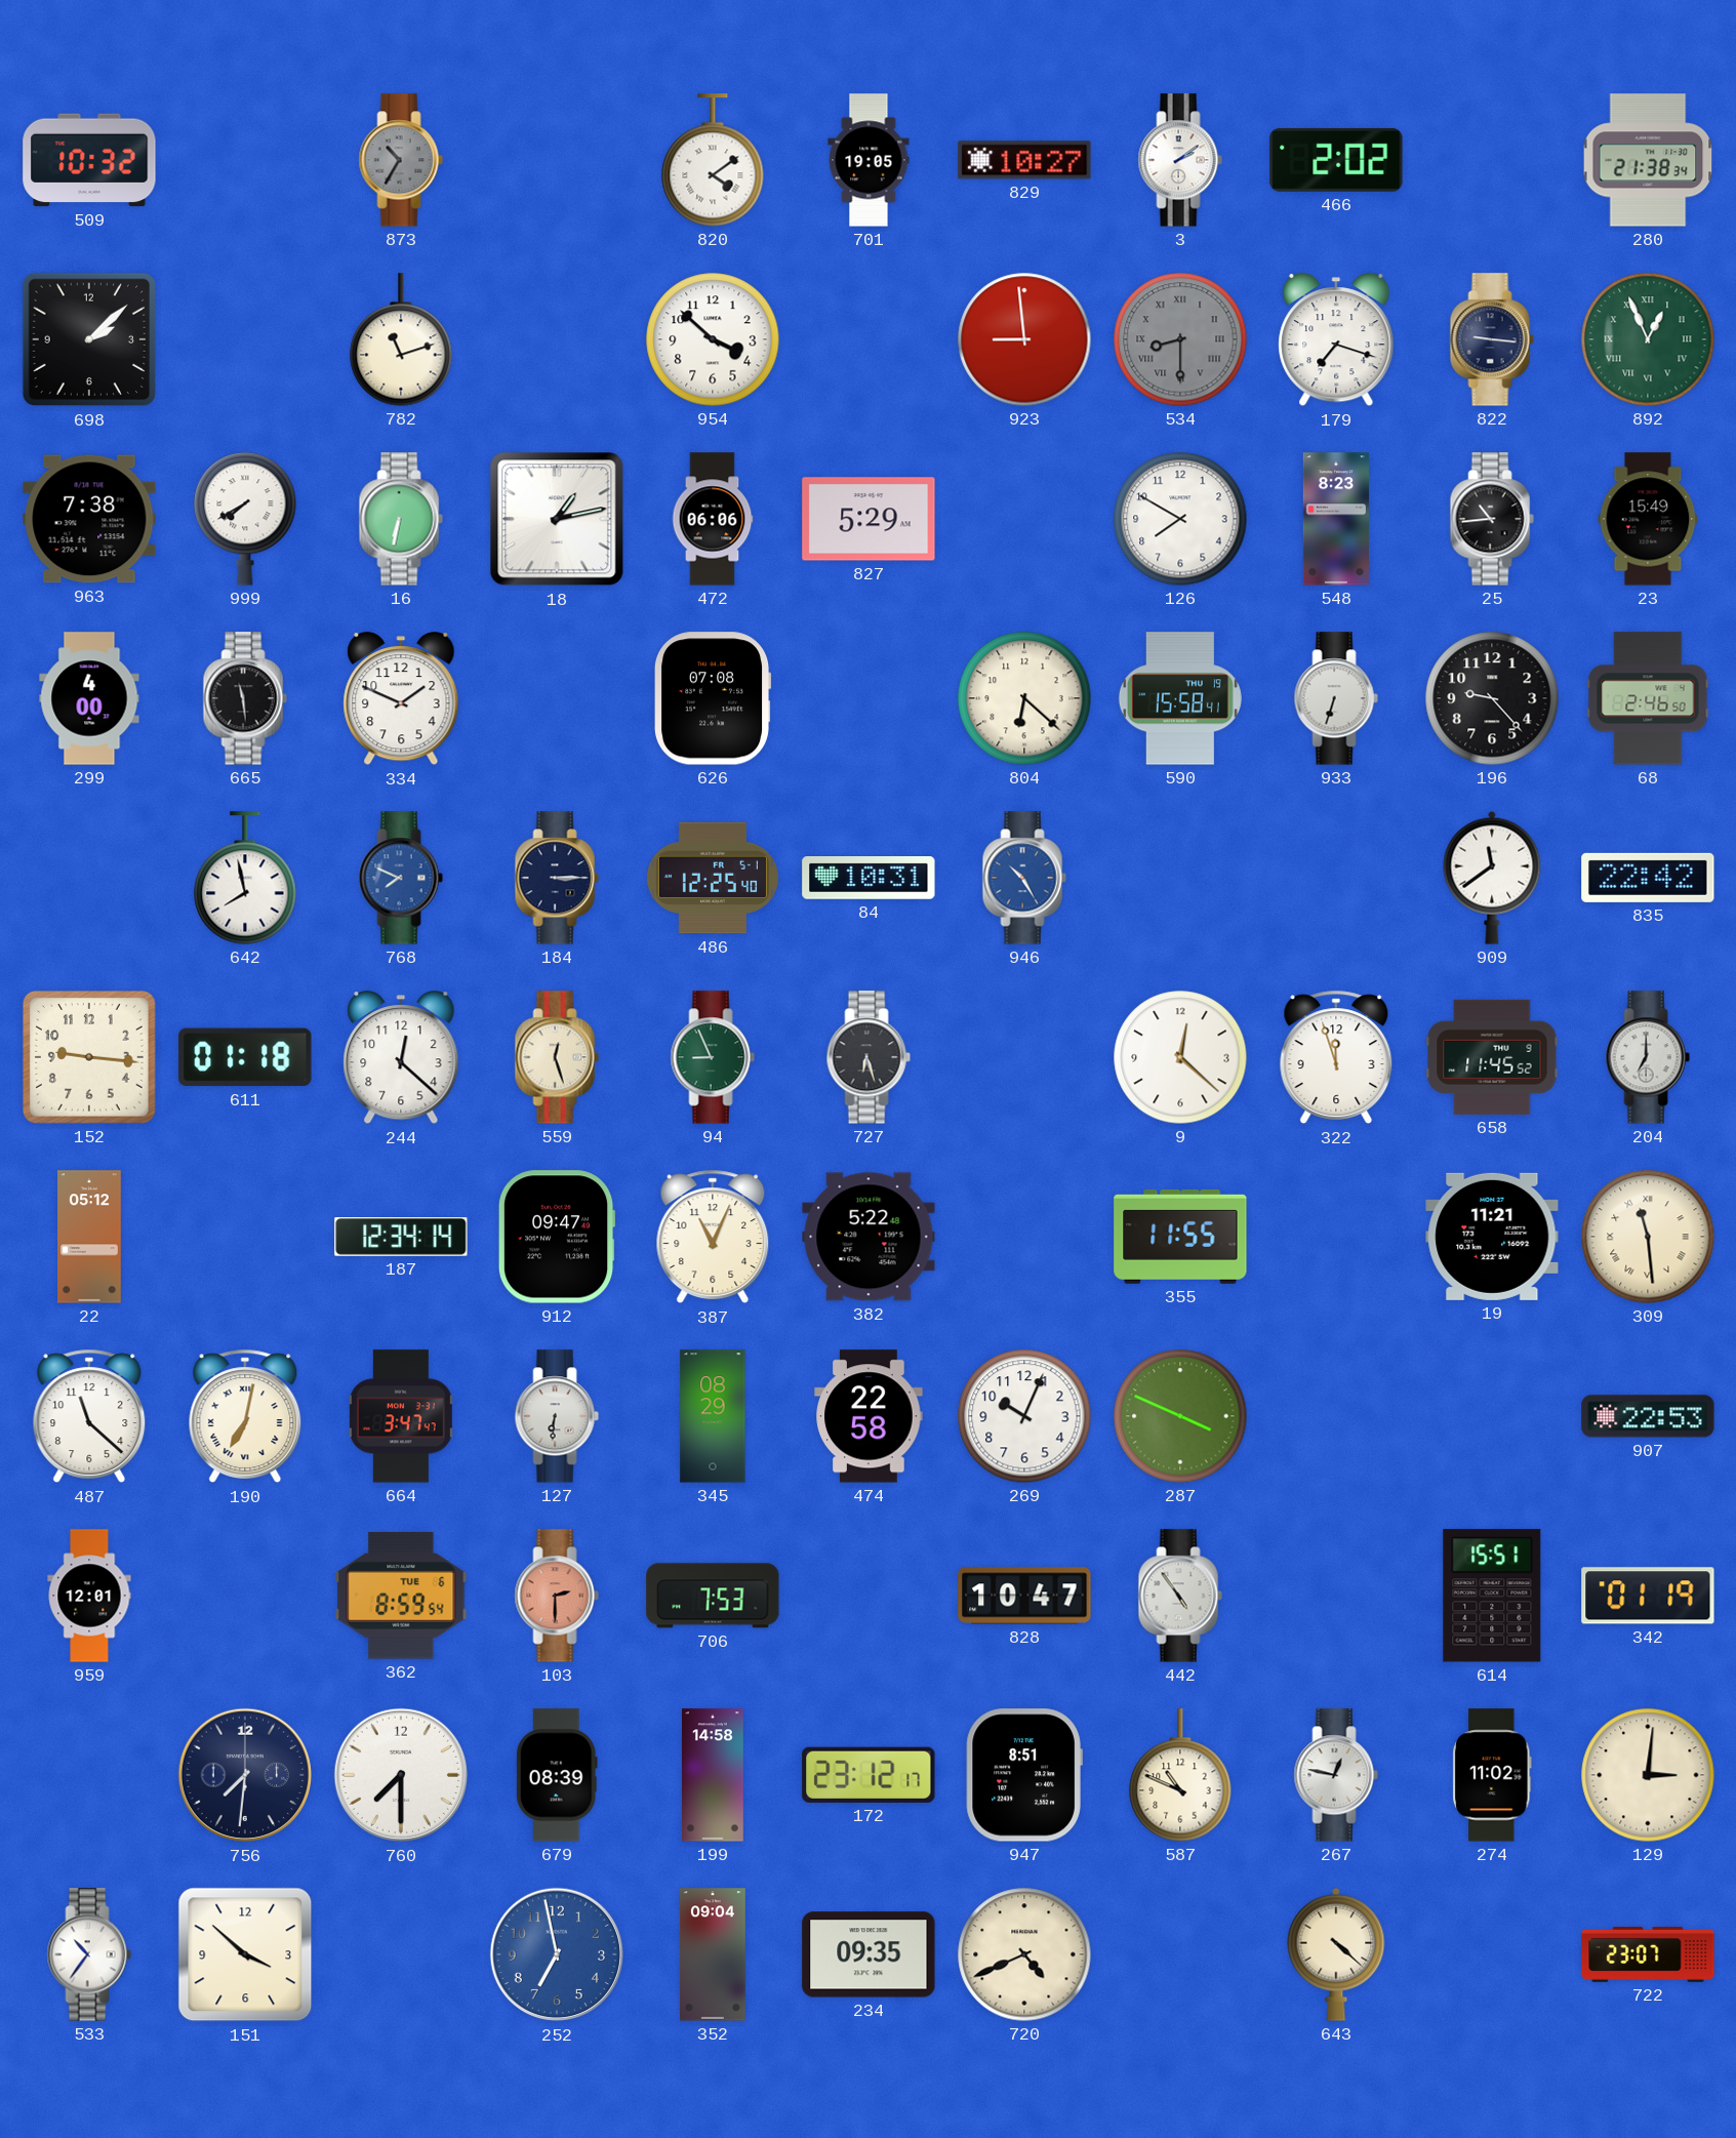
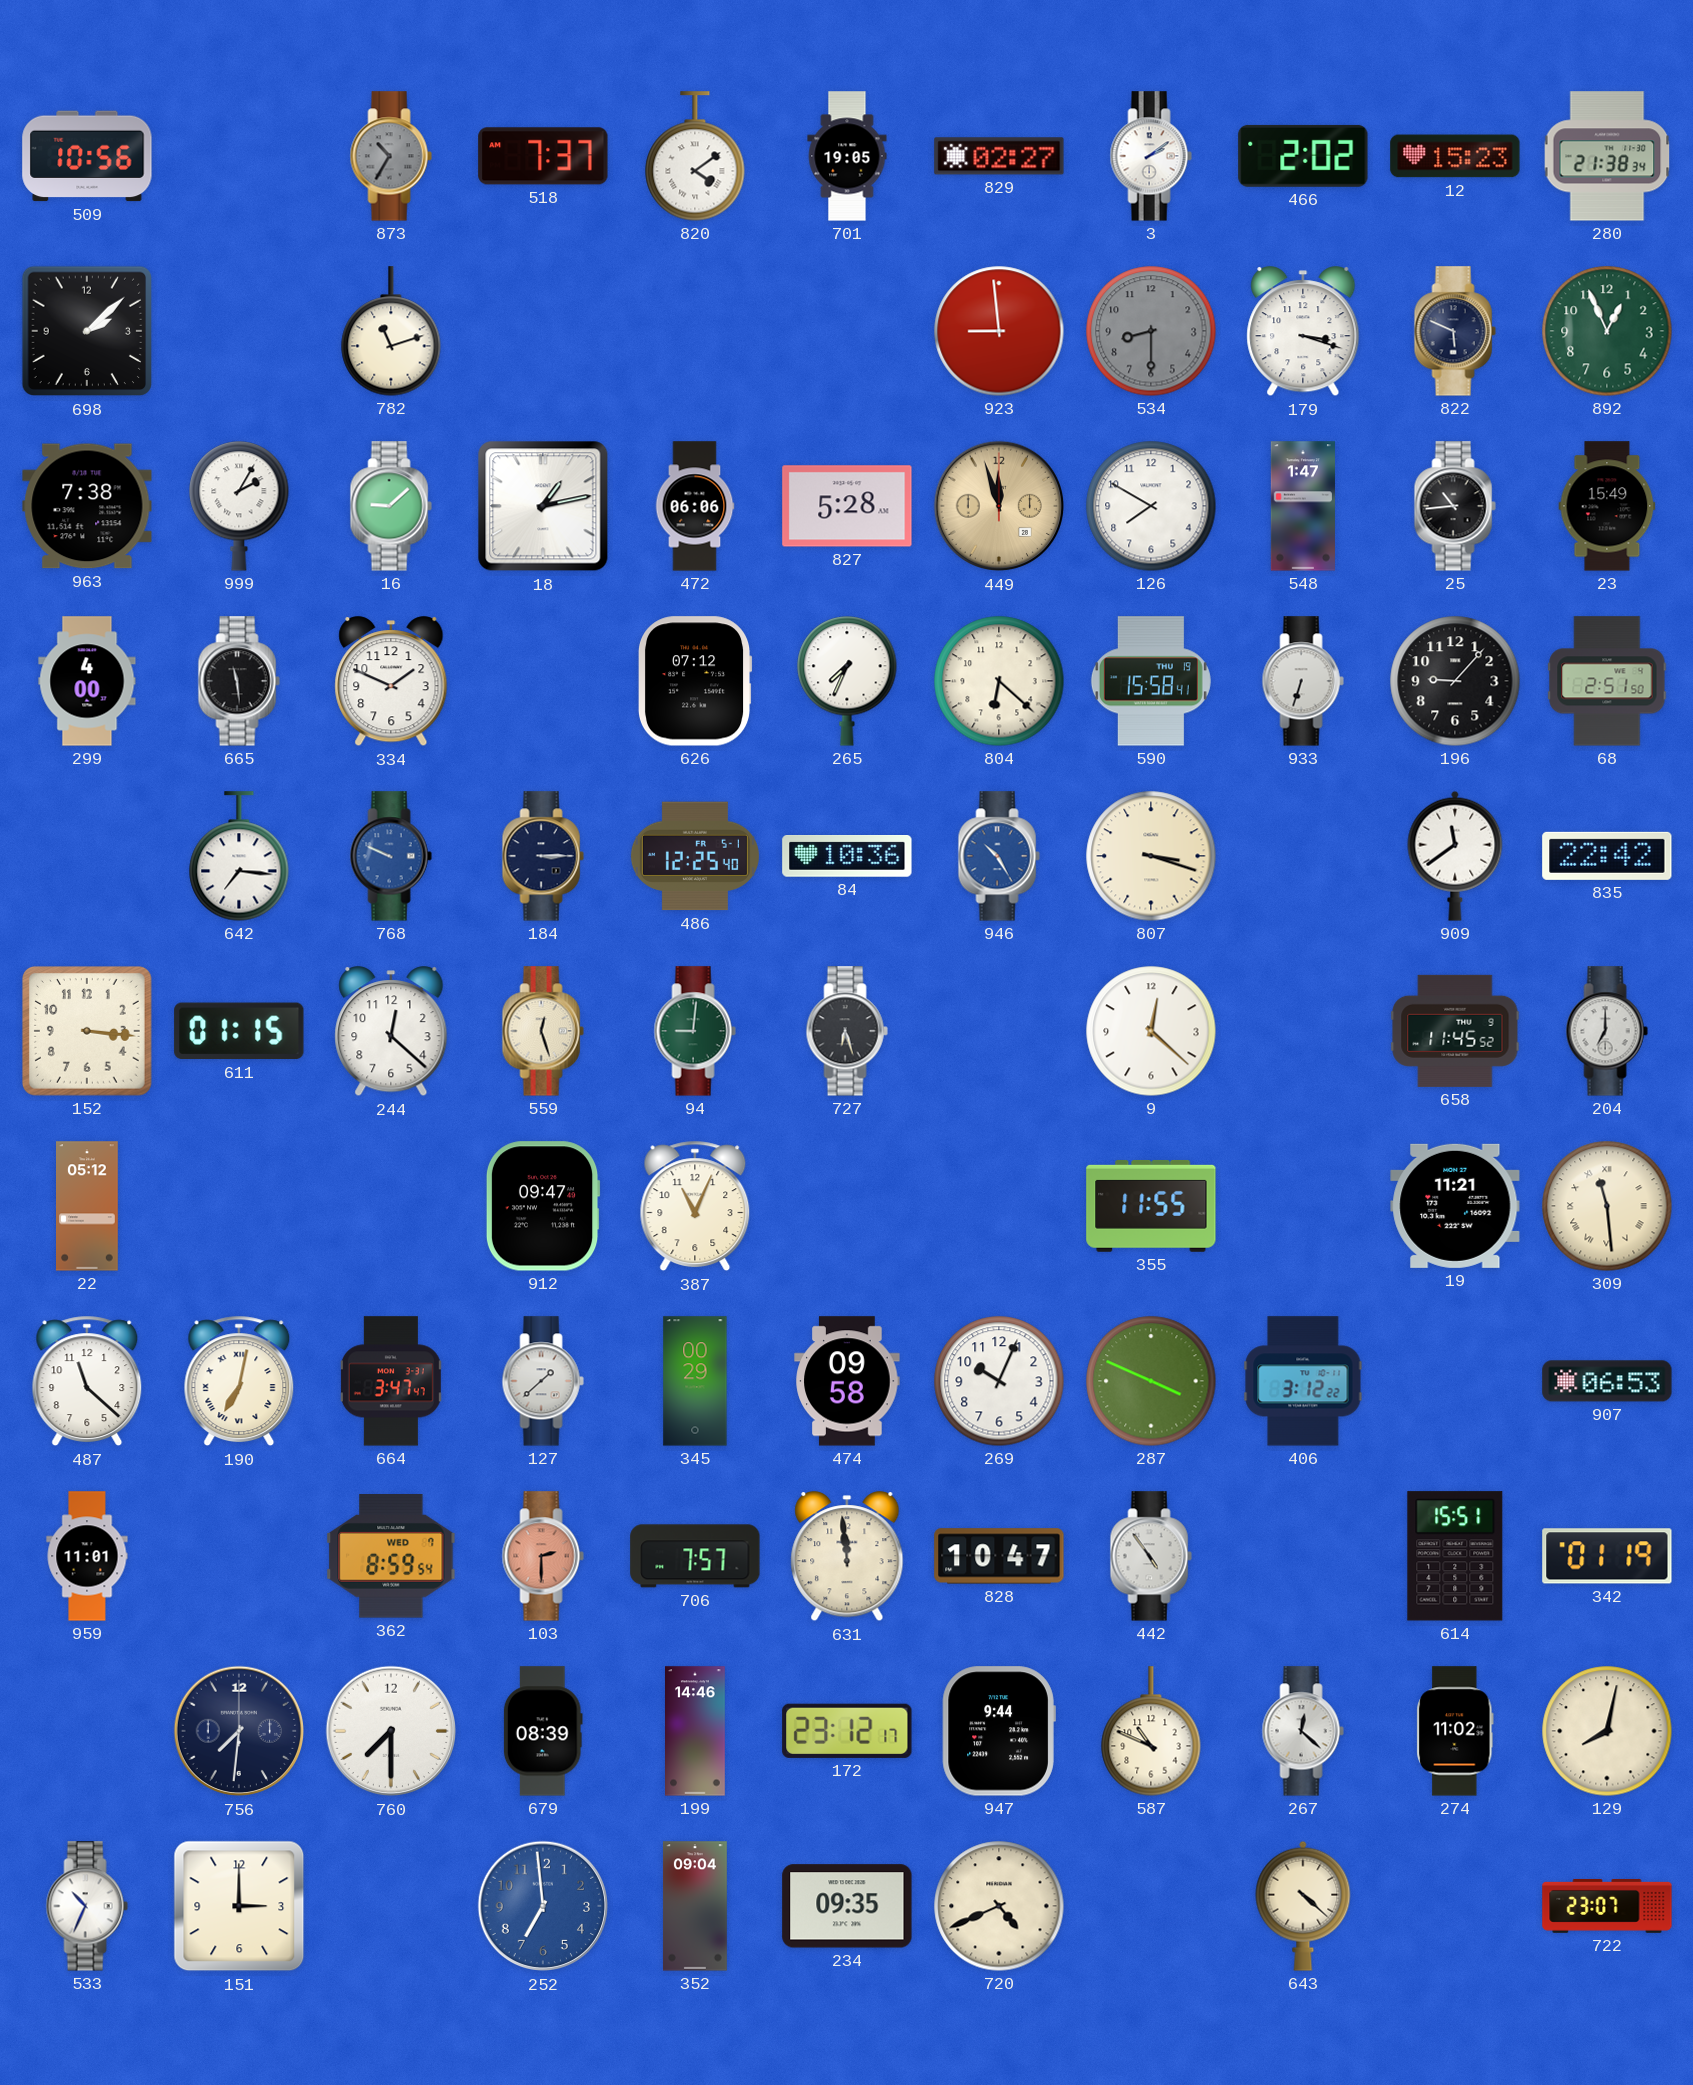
509: 10:32 -> 10:56 (87, 156)
518: none -> 7:37 (543, 156)
829: 10:27 -> 02:27 (999, 156)
12: none -> 15:23 (1455, 156)
954: 3:52 -> none (713, 339)
534 numerals: Roman -> Arabic (1151, 331)
179: 7:18 -> 3:18 (1303, 332)
822: 9:16 -> 5:49 (1455, 331)
892 numerals: Roman -> Arabic (1607, 331)
999: 7:40 -> 2:05 (239, 506)
16: 6:32 -> 9:08 (391, 506)
827: 5:29 -> 5:28 (847, 506)
449: none -> 11:57 (999, 506)
548: 8:23 -> 1:47 (1303, 506)
626: 07:08 -> 07:12 (695, 681)
265: none -> 7:34 (847, 681)
196: 9:23 -> 9:07 (1455, 681)
68: 2:46 -> 2:51 (1607, 681)
642: 7:58 -> 7:16 (239, 856)
768: 7:49 -> 9:49 (391, 856)
84: 10:31 -> 10:36 (847, 857)
807: none -> 3:18 (1151, 856)
152: 9:16 -> 3:16 (88, 1032)
611: 01:18 -> 01:15 (239, 1031)
94: 8:56 -> 9:01 (695, 1031)
322: 11:57 -> none (1336, 1057)
187: 12:34 -> none (401, 1238)
382: 5:22 -> none (869, 1237)
127: 6:31 -> 1:38 (543, 1381)
345: 08:29 -> 00:29 (695, 1381)
474: 22:58 -> 09:58 (847, 1381)
406: none -> 3:12 (1303, 1381)
907: 22:53 -> 06:53 (1607, 1381)
959: 12:01 -> 11:01 (87, 1556)
362 date: TUE 6 -> WED 7 (391, 1556)
706: 7:53 -> 7:57 (695, 1556)
631: none -> 11:59 (847, 1557)
199: 14:58 -> 14:46 (696, 1731)
947: 8:51 -> 9:44 (999, 1731)
267: 12:47 -> 12:22 (1303, 1731)
129: 3:01 -> 8:02 (1607, 1731)
533: 10:36 -> 10:34 (87, 1906)
151: 3:52 -> 3:00 (239, 1906)
252: 6:58 -> 6:59 (543, 1906)
